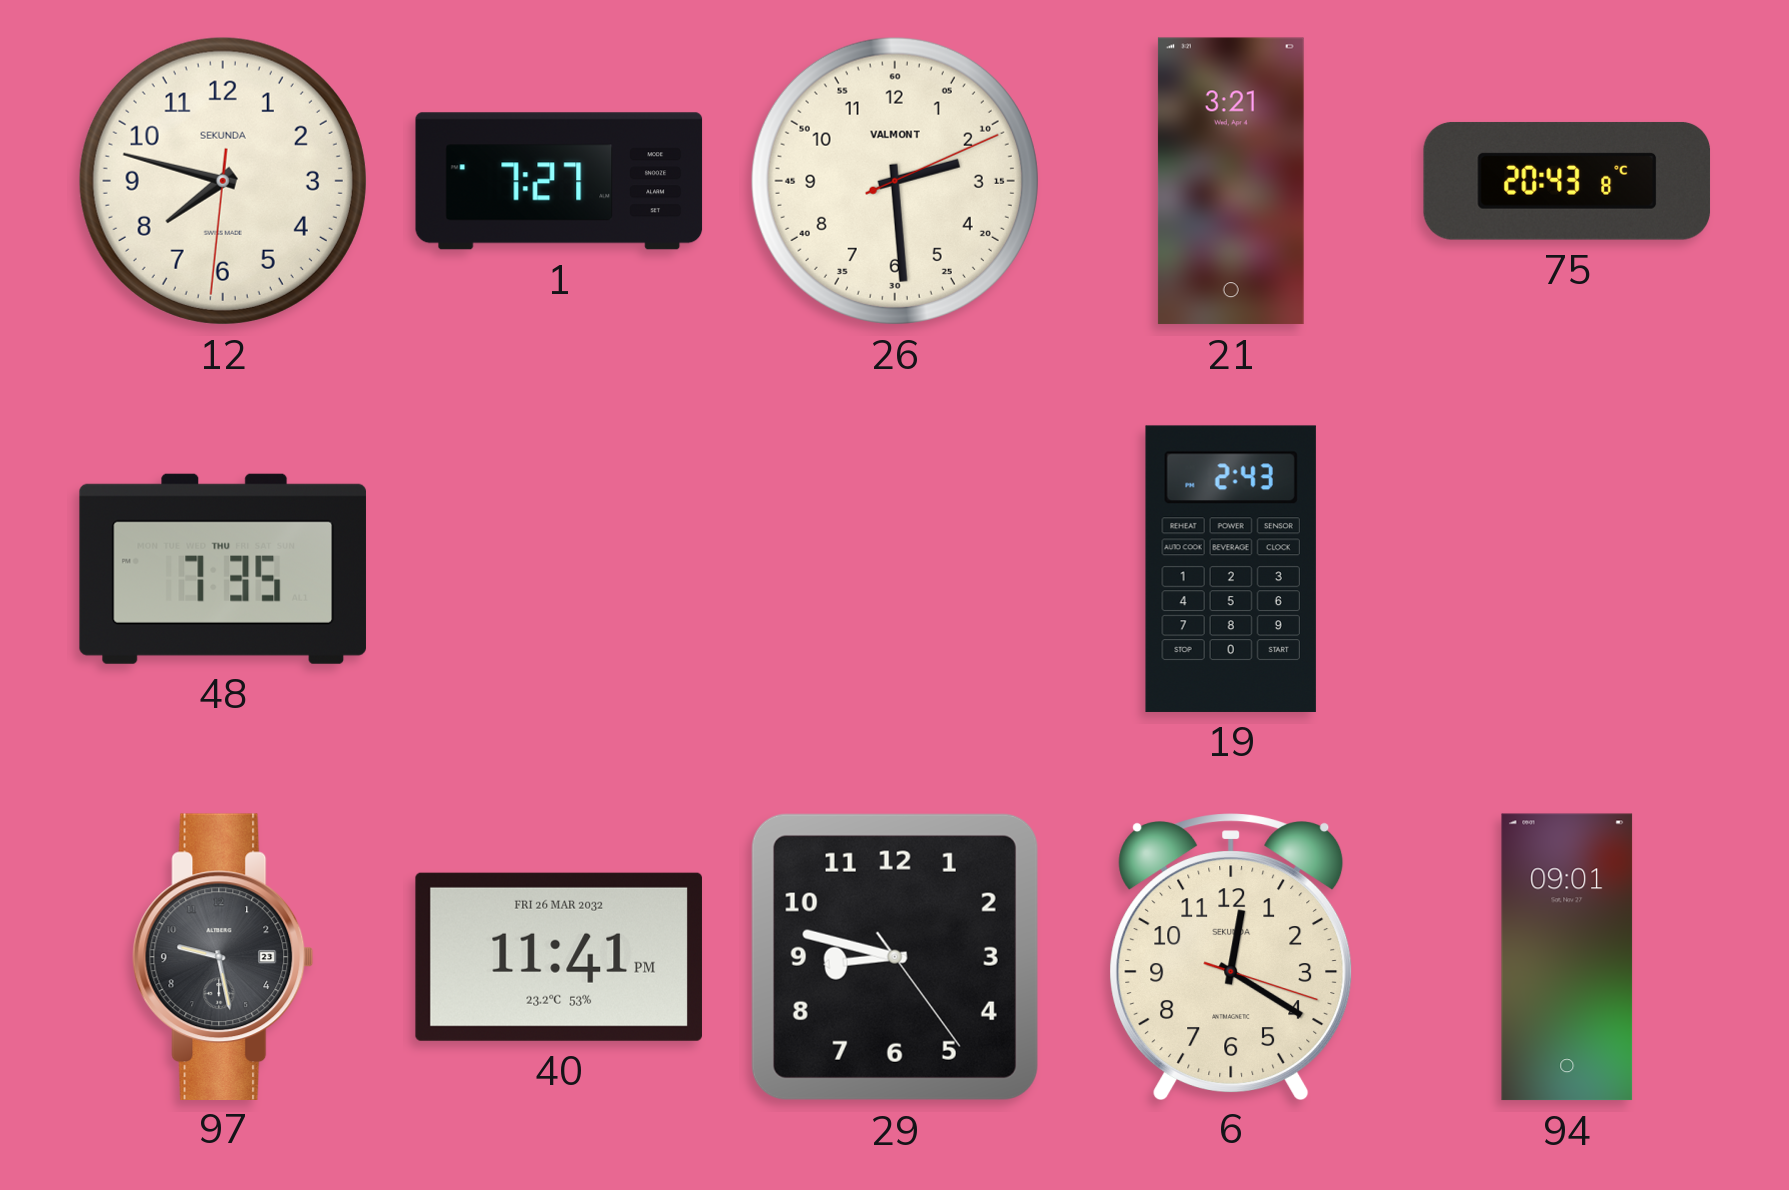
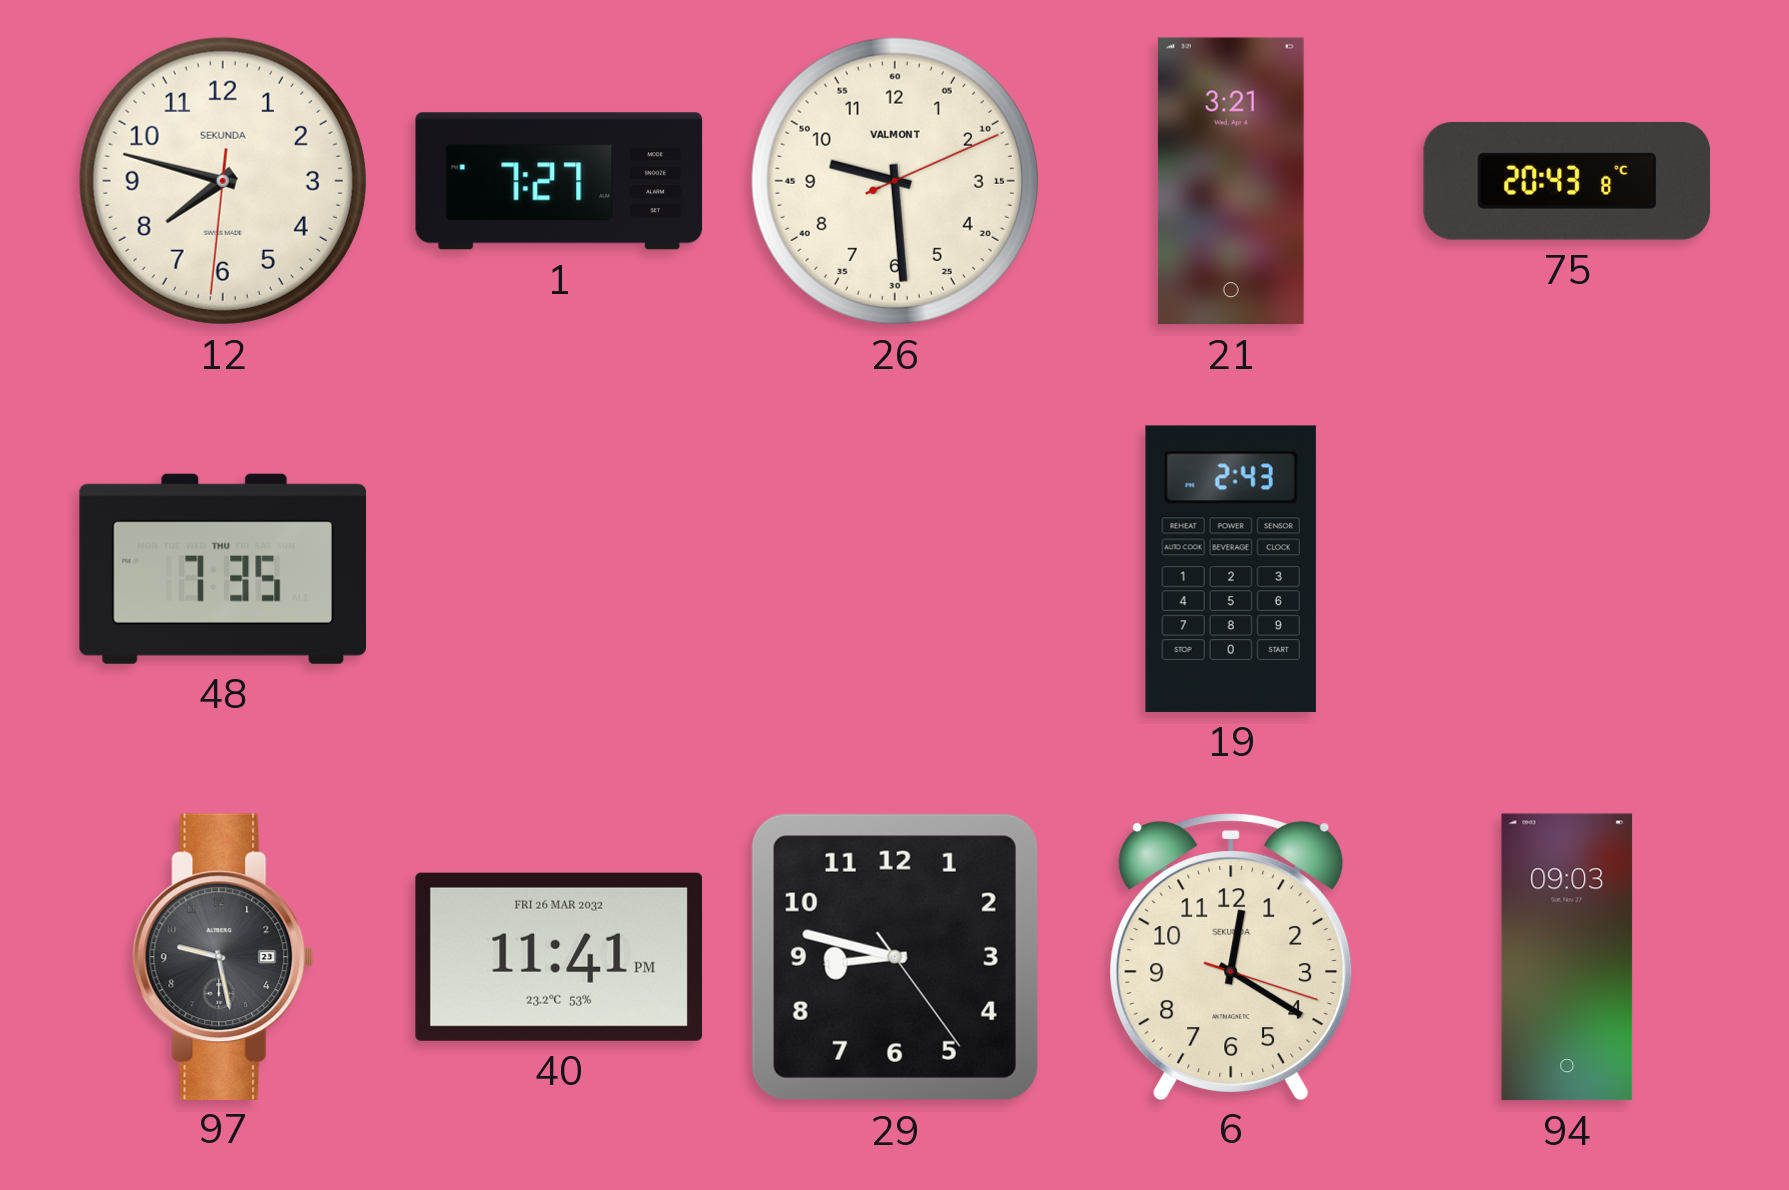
26: 2:29 -> 9:29 (895, 181)
94: 09:01 -> 09:03 (1567, 957)
